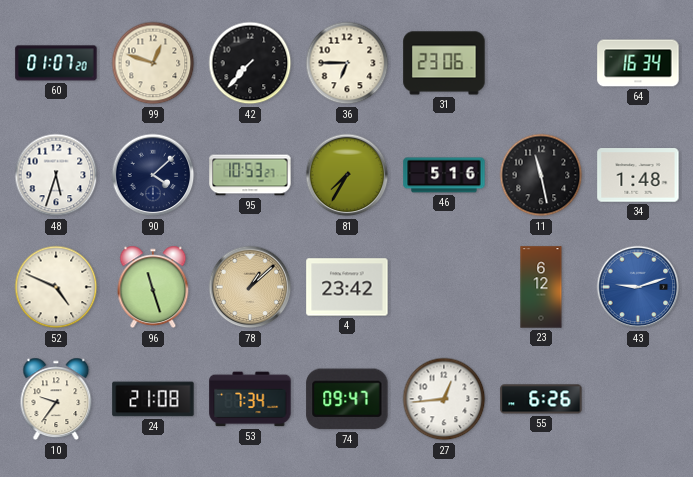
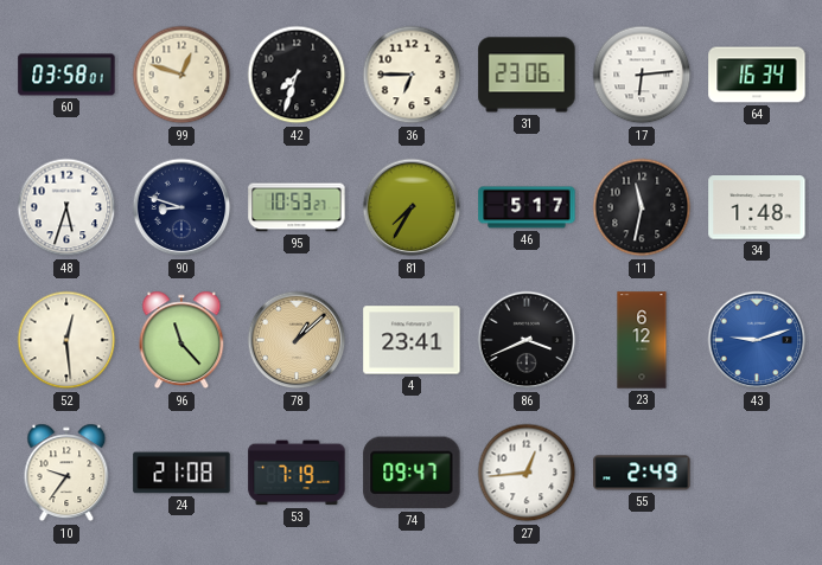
60: 01:07 -> 03:58 (66, 75)
42: 7:37 -> 7:33 (297, 75)
17: none -> 6:14 (642, 75)
90: 4:08 -> 8:48 (181, 207)
46: 5:16 -> 5:17 (527, 207)
11: 11:28 -> 11:32 (642, 207)
52: 4:49 -> 12:29 (66, 340)
96: 11:27 -> 11:23 (181, 340)
4: 23:42 -> 23:41 (412, 340)
86: none -> 3:41 (527, 340)
53: 7:34 -> 7:19 (297, 473)
55: 6:26 -> 2:49 (642, 473)
